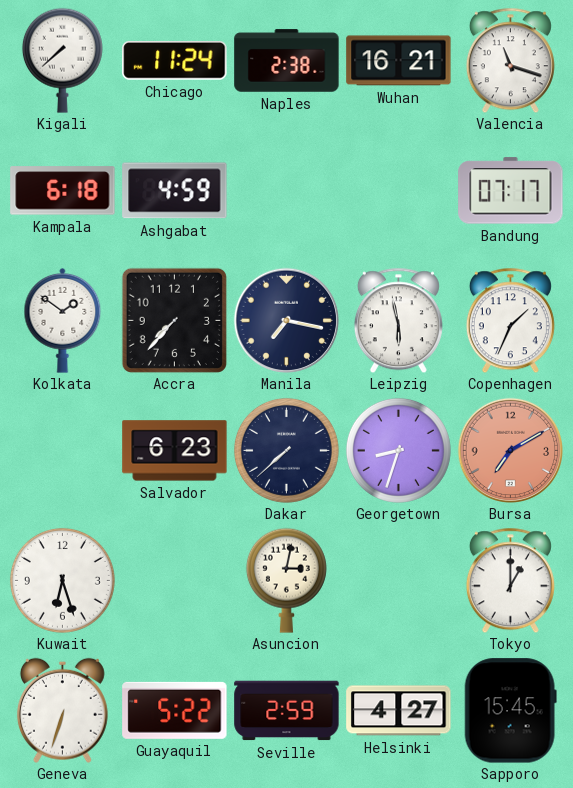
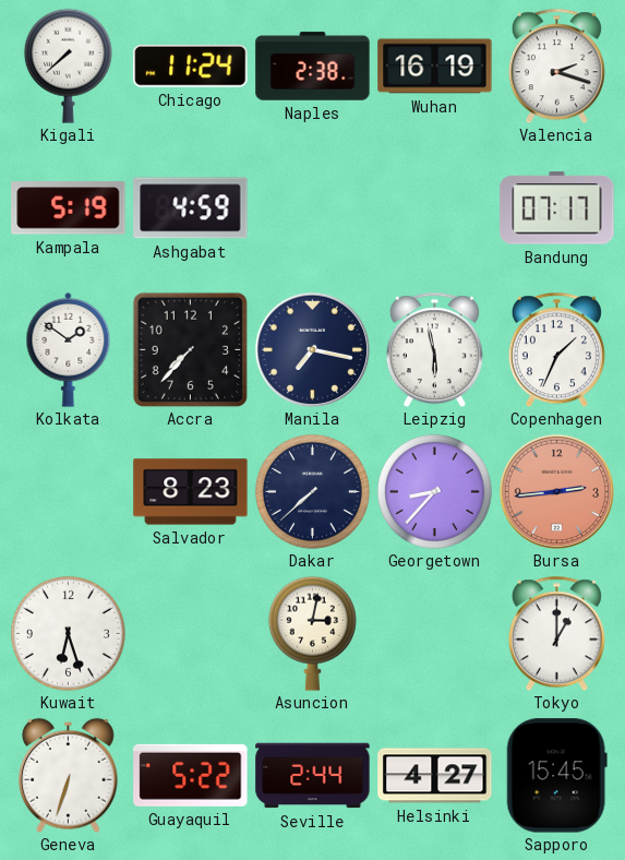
Wuhan: 16:21 -> 16:19 (435, 67)
Valencia: 11:18 -> 2:18 (556, 65)
Kampala: 6:18 -> 5:19 (69, 208)
Salvador: 6:23 -> 8:23 (191, 492)
Georgetown: 8:33 -> 8:37 (434, 491)
Bursa: 7:10 -> 2:44 (556, 491)
Seville: 2:59 -> 2:44 (313, 776)
